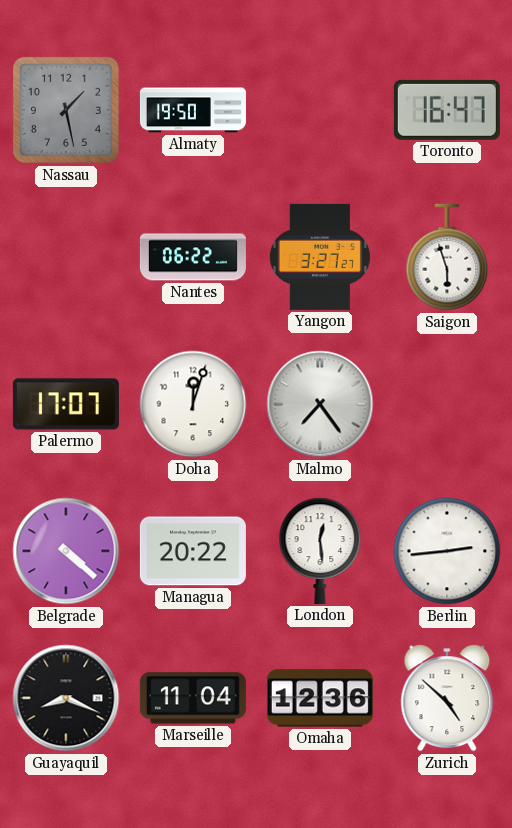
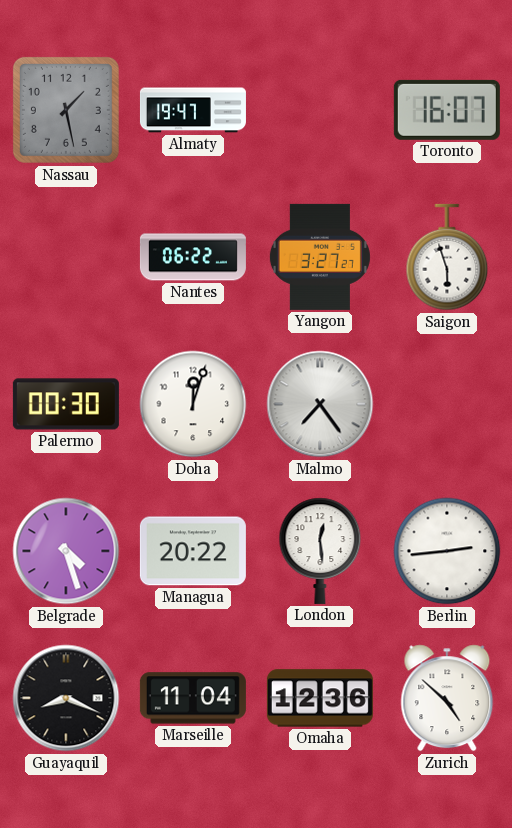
Almaty: 19:50 -> 19:47 (193, 110)
Toronto: 16:47 -> 16:07 (447, 110)
Palermo: 17:07 -> 00:30 (66, 404)
Belgrade: 4:22 -> 4:27 (66, 551)
